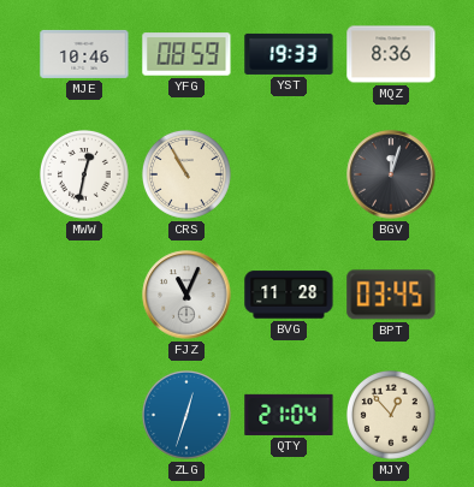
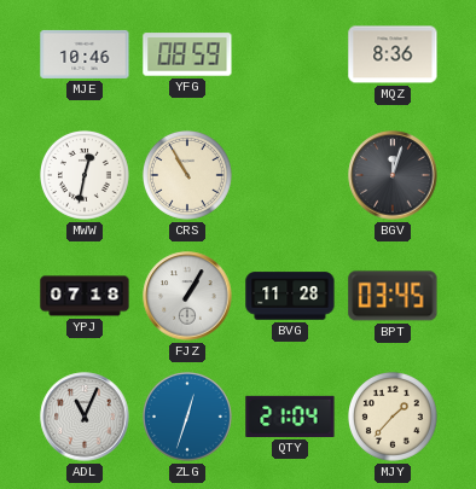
YST: 19:33 -> none (289, 54)
YPJ: none -> 07:18 (85, 296)
FJZ: 11:04 -> 1:05 (187, 296)
ADL: none -> 11:04 (85, 417)
MJY: 12:53 -> 1:37 (394, 418)
